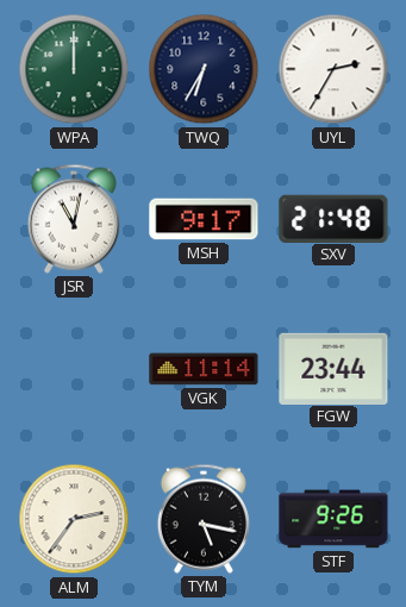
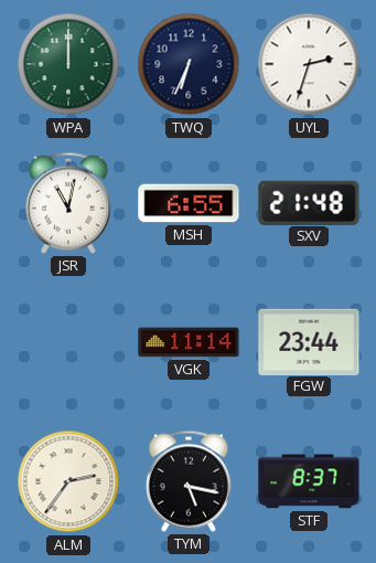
TWQ: 6:35 -> 6:34 (189, 64)
UYL: 2:35 -> 2:33 (309, 64)
MSH: 9:17 -> 6:55 (189, 203)
STF: 9:26 -> 8:37 (309, 481)
